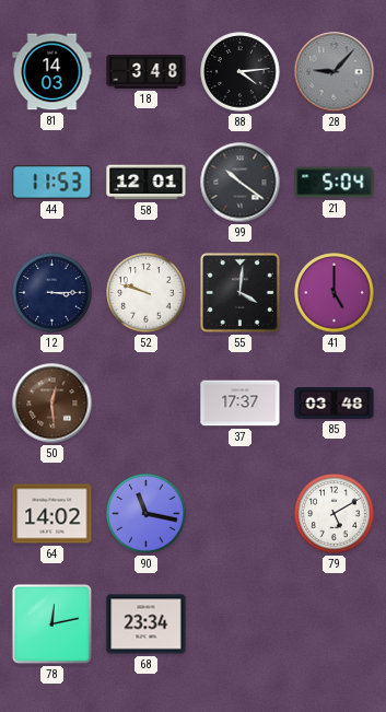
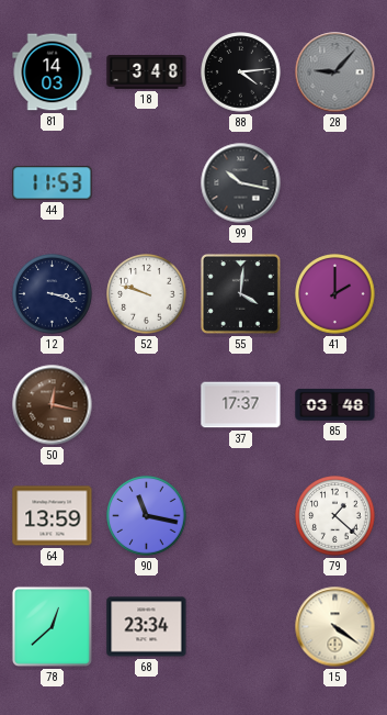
58: 12:01 -> none (147, 183)
99: 10:21 -> 10:17 (241, 183)
21: 5:04 -> none (335, 183)
12: 3:15 -> 3:18 (53, 294)
41: 5:00 -> 2:00 (335, 294)
50: 12:29 -> 12:17 (53, 405)
64: 14:02 -> 13:59 (53, 516)
79: 5:10 -> 1:22 (335, 516)
78: 12:13 -> 12:38 (52, 626)
15: none -> 4:21 (335, 627)
